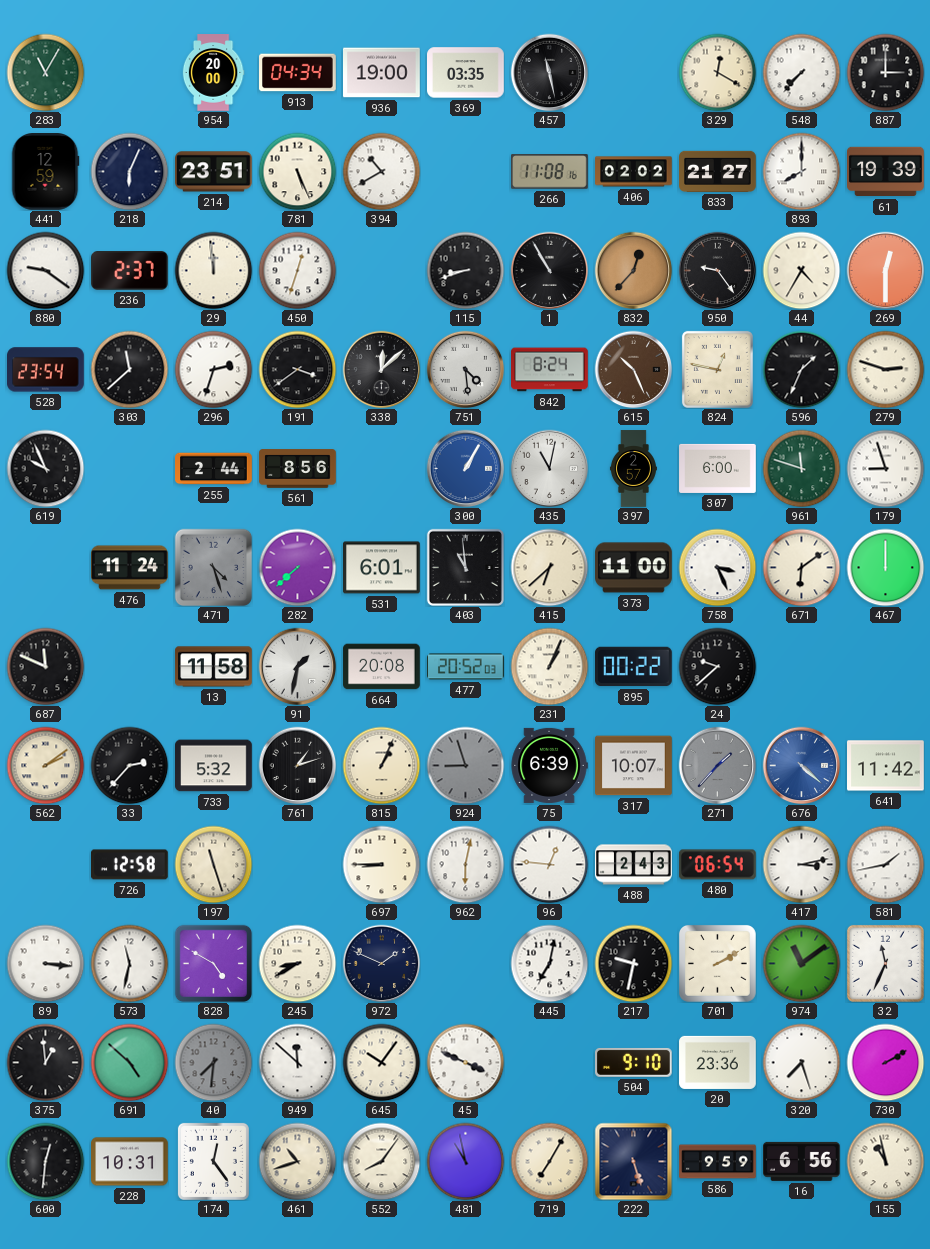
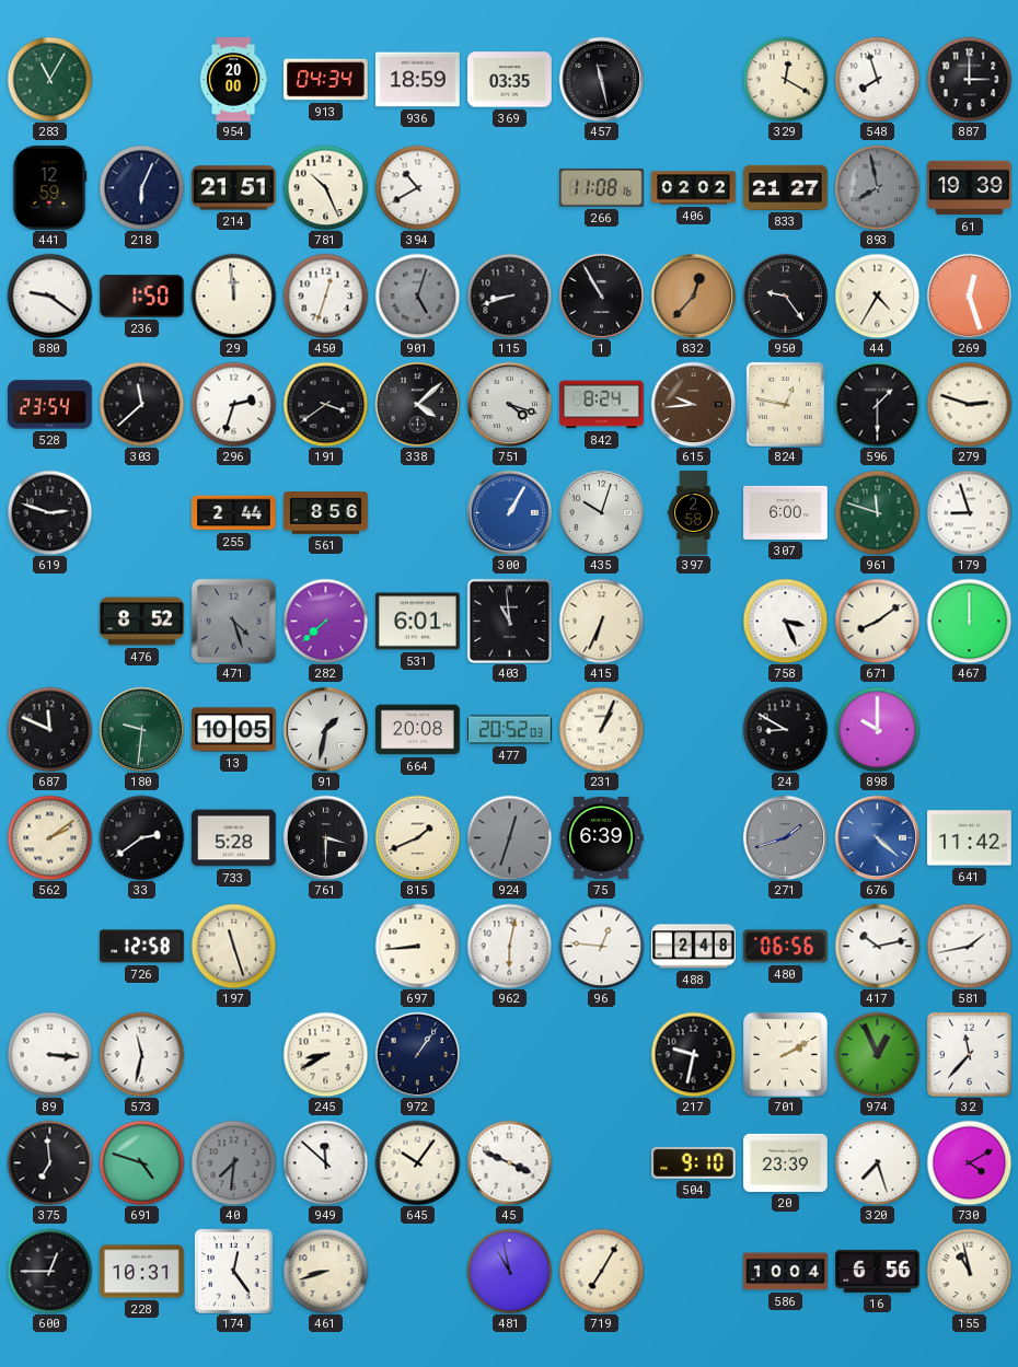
936: 19:00 -> 18:59 (418, 80)
548: 7:37 -> 7:57 (877, 79)
214: 23:51 -> 21:51 (234, 188)
781: 5:26 -> 10:26 (325, 187)
893: 8:00 -> 7:58 (877, 187)
893 dial: white -> grey (877, 187)
236: 2:37 -> 1:50 (142, 297)
901: none -> 5:03 (417, 296)
269: 12:30 -> 12:27 (969, 296)
338: 12:08 -> 4:08 (417, 404)
751: 4:29 -> 4:18 (509, 404)
615: 10:26 -> 9:44 (693, 404)
596: 1:34 -> 1:30 (877, 404)
619: 9:56 -> 2:48 (49, 512)
435: 11:02 -> 10:03 (601, 512)
397: 2:57 -> 2:58 (693, 513)
476: 11:24 -> 8:52 (142, 622)
415: 6:38 -> 6:34 (601, 621)
373: 11:00 -> none (634, 568)
671: 6:09 -> 8:09 (877, 621)
180: none -> 9:31 (141, 729)
13: 11:58 -> 10:05 (234, 730)
895: 00:22 -> none (634, 667)
24: 9:38 -> 8:50 (785, 729)
898: none -> 10:00 (877, 729)
33: 2:37 -> 2:39 (141, 837)
733: 5:32 -> 5:28 (234, 838)
761: 1:12 -> 3:30 (325, 837)
815: 1:04 -> 1:41 (417, 837)
924: 8:57 -> 12:33 (509, 837)
317: 10:07 -> none (634, 766)
271: 1:37 -> 1:42 (785, 837)
697: 8:45 -> 8:44 (417, 946)
488: 2:43 -> 2:48 (694, 947)
480: 06:54 -> 06:56 (785, 947)
417: 3:13 -> 10:13 (877, 946)
828: 4:50 -> none (213, 963)
972: 1:49 -> 1:06 (417, 1054)
445: 7:02 -> none (549, 963)
974: 11:09 -> 12:56 (877, 1054)
32: 11:34 -> 11:37 (969, 1054)
375: 12:59 -> 6:59 (49, 1162)
691: 4:52 -> 4:48 (141, 1162)
20: 23:36 -> 23:39 (786, 1162)
730: 2:10 -> 4:10 (969, 1162)
600: 12:31 -> 12:45 (49, 1271)
461: 10:42 -> 8:42 (325, 1271)
552: 8:06 -> none (381, 1161)
222: 5:27 -> none (633, 1161)
586: 9:59 -> 10:04 (786, 1272)
